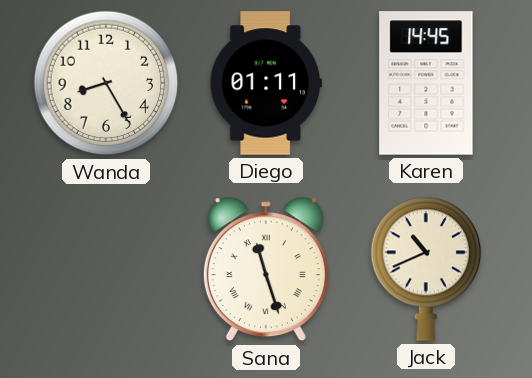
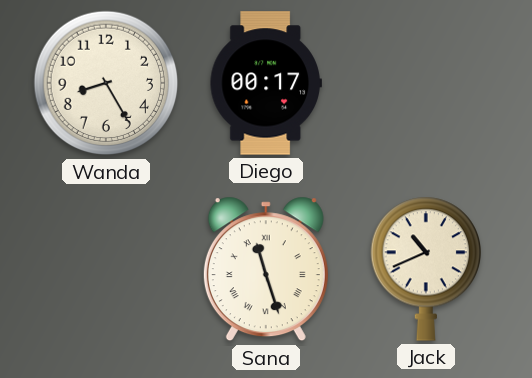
Diego: 01:11 -> 00:17 (266, 83)
Karen: 14:45 -> none (426, 83)
